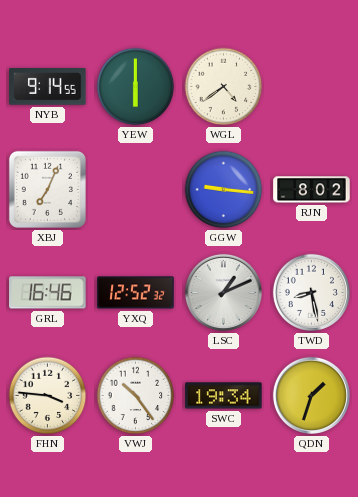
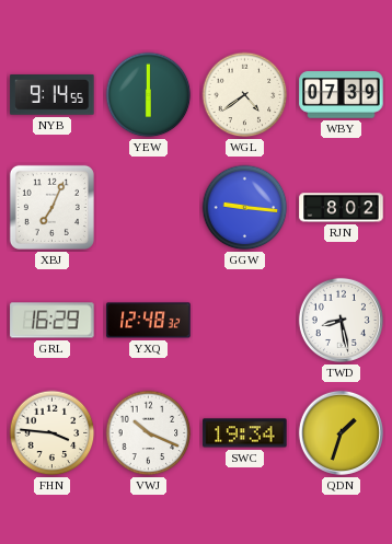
WBY: none -> 07:39 (342, 95)
GRL: 16:46 -> 16:29 (53, 321)
YXQ: 12:52 -> 12:48 (149, 321)
LSC: 1:11 -> none (223, 292)
VWJ: 10:24 -> 10:19 (149, 433)
